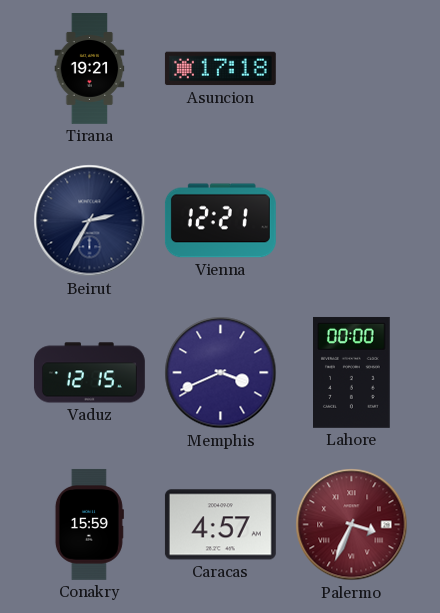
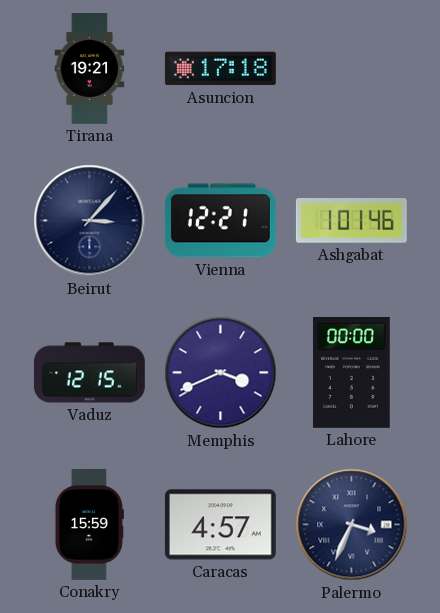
Beirut: 2:35 -> 3:07 (90, 221)
Ashgabat: none -> 1:01 (351, 221)
Palermo dial: burgundy -> navy (352, 525)
